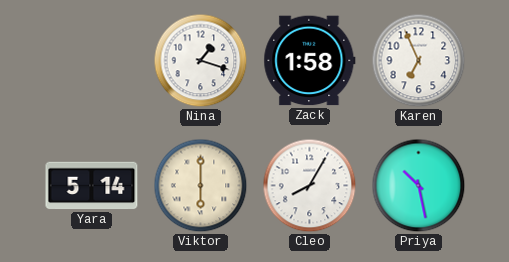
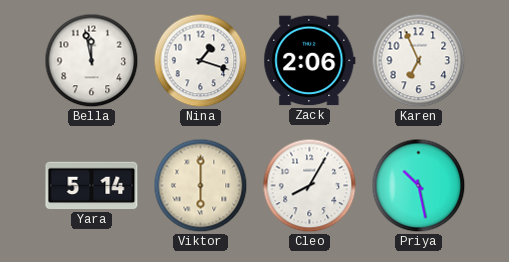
Bella: none -> 11:58 (92, 61)
Zack: 1:58 -> 2:06 (310, 61)
